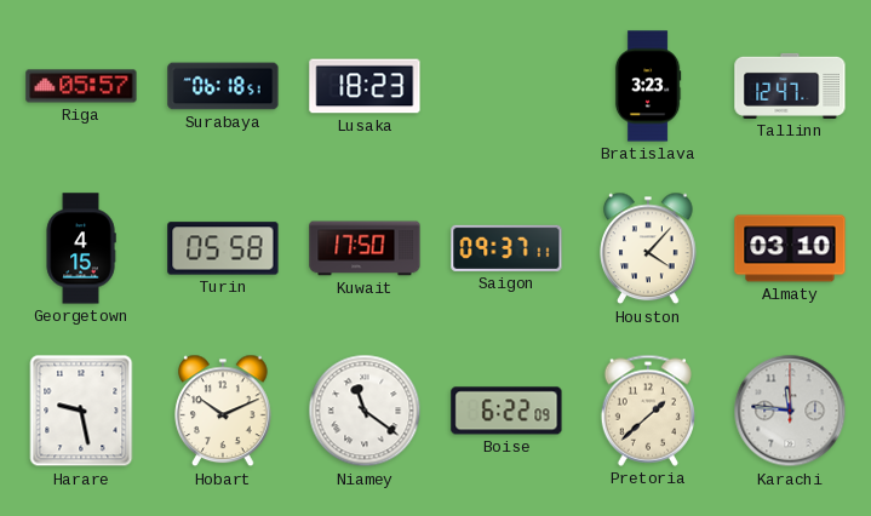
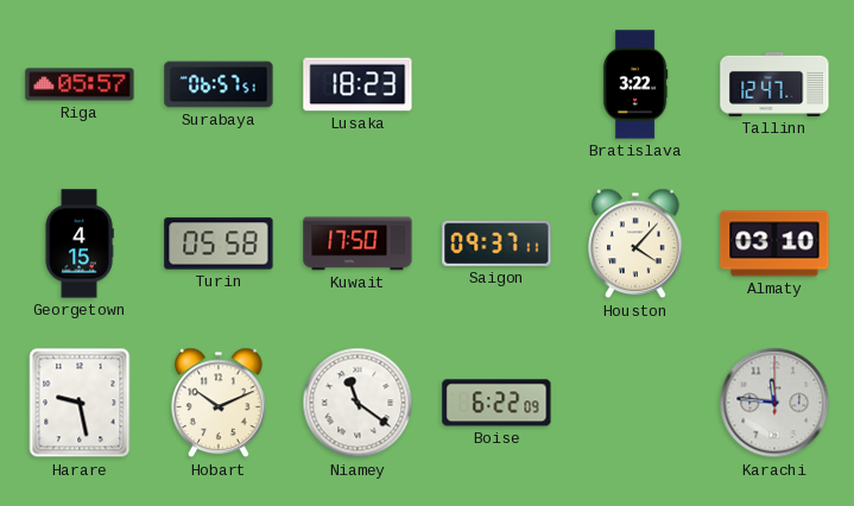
Surabaya: 06:18 -> 06:57 (219, 84)
Bratislava: 3:23 -> 3:22 (635, 84)
Pretoria: 1:38 -> none (647, 411)
